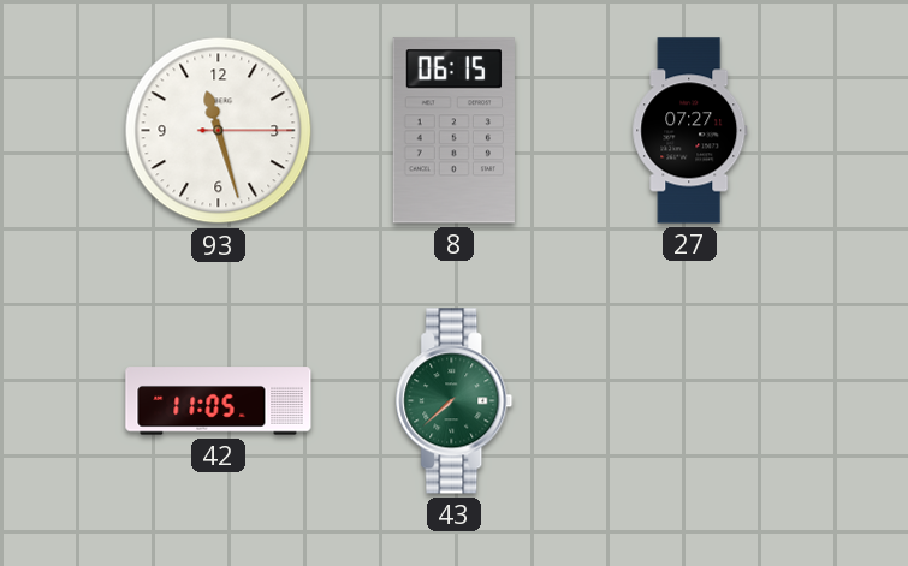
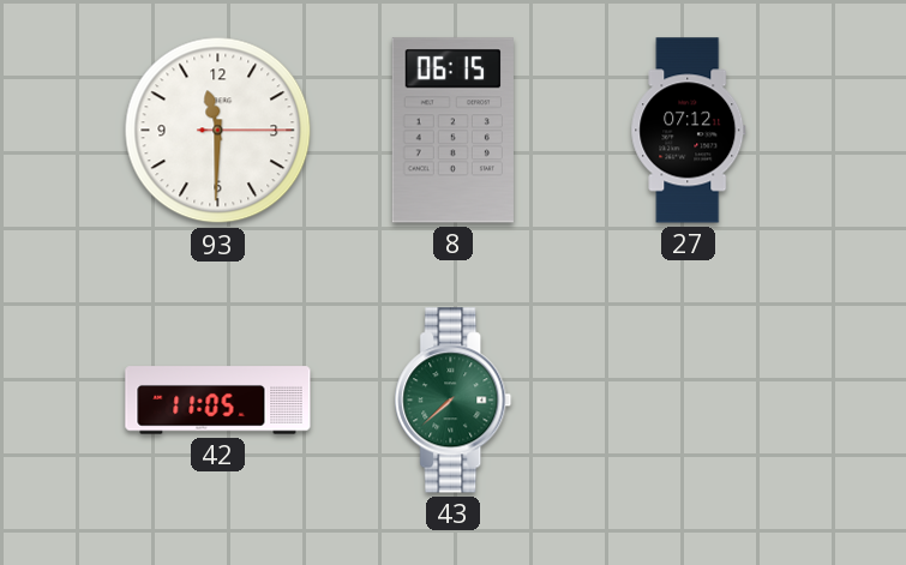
93: 11:27 -> 11:30 (218, 131)
27: 07:27 -> 07:12 (689, 131)
